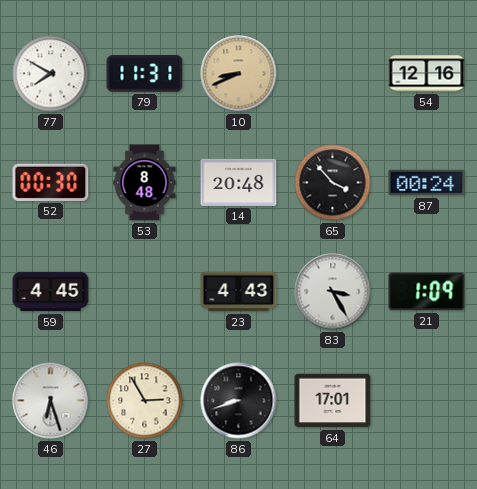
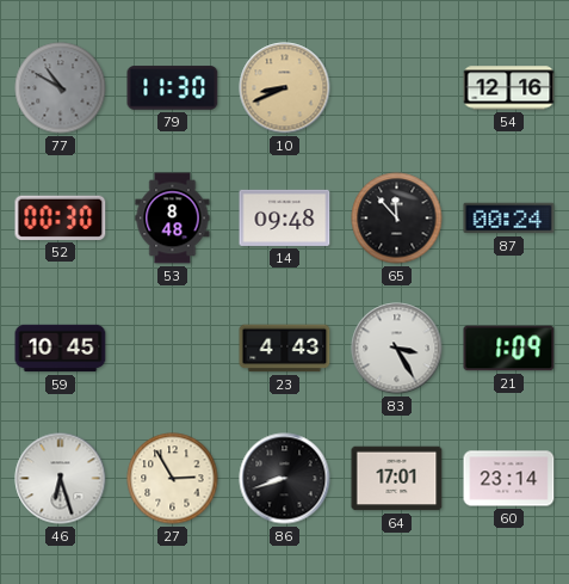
77: 7:50 -> 10:50 (61, 88)
77 dial: white -> grey (61, 88)
79: 11:31 -> 11:30 (173, 88)
14: 20:48 -> 09:48 (285, 217)
65: 3:53 -> 11:53 (397, 219)
59: 4:45 -> 10:45 (61, 349)
60: none -> 23:14 (509, 479)
